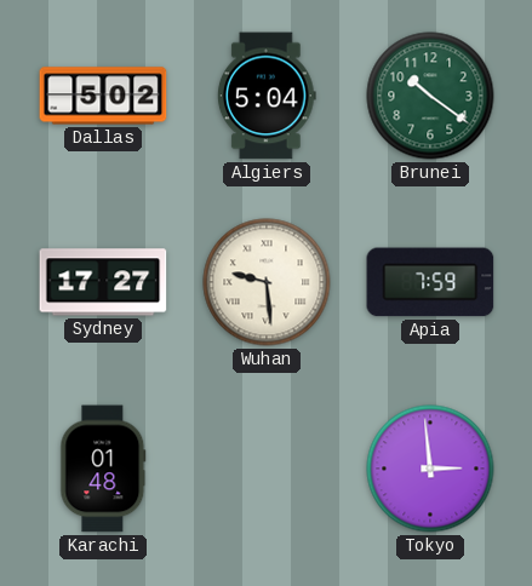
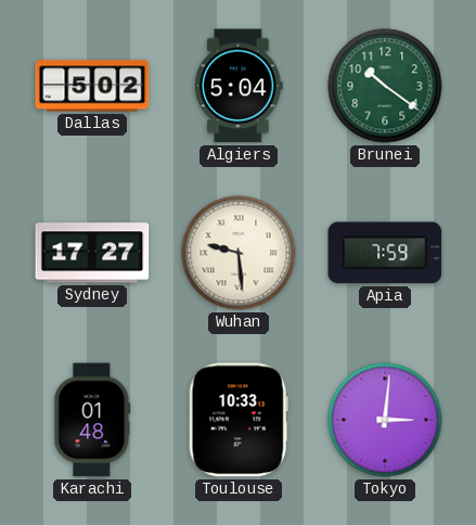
Toulouse: none -> 10:33 (239, 420)
Tokyo: 2:59 -> 3:01 (385, 420)
